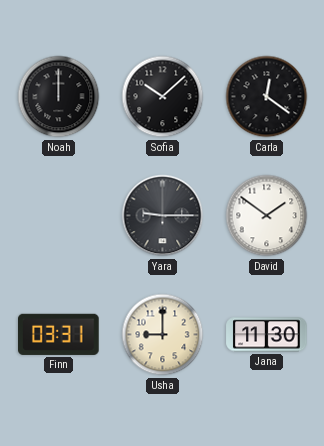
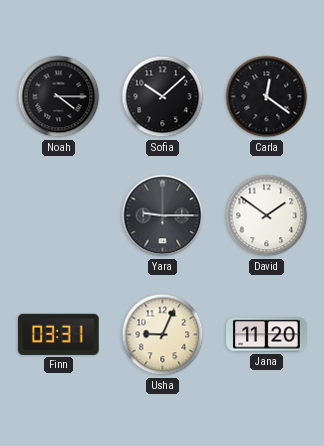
Noah: 12:00 -> 4:15 (59, 97)
Usha: 9:00 -> 9:04 (163, 335)
Jana: 11:30 -> 11:20 (267, 335)
